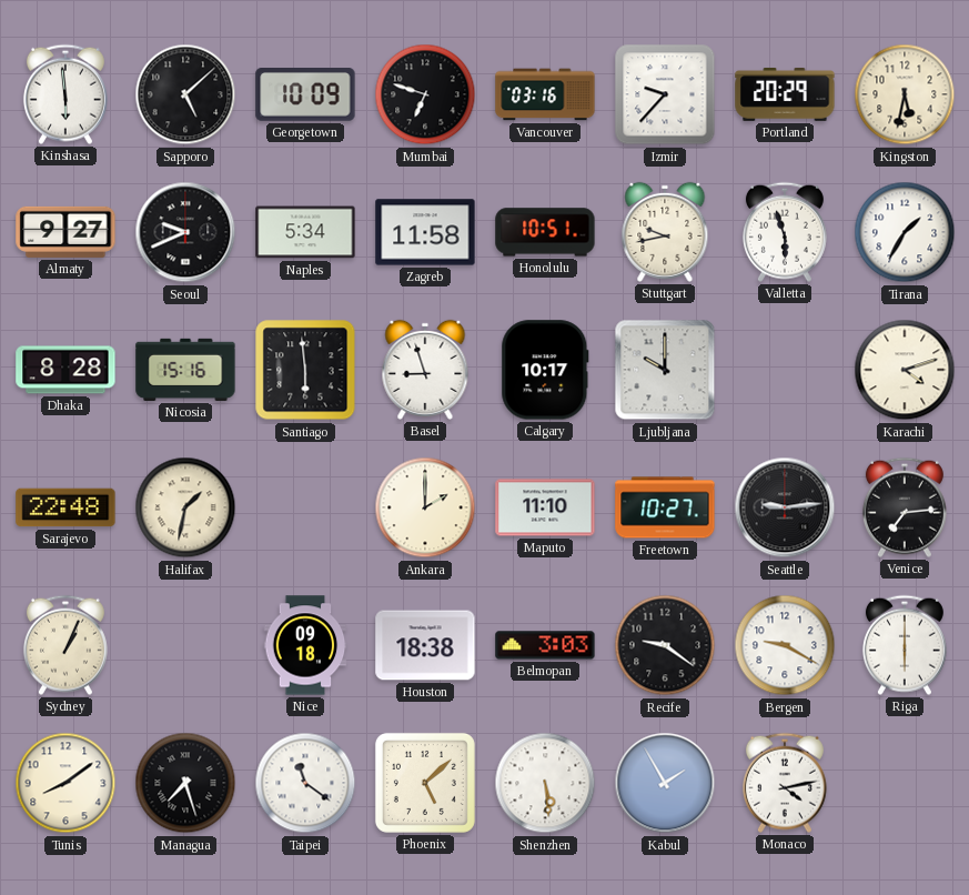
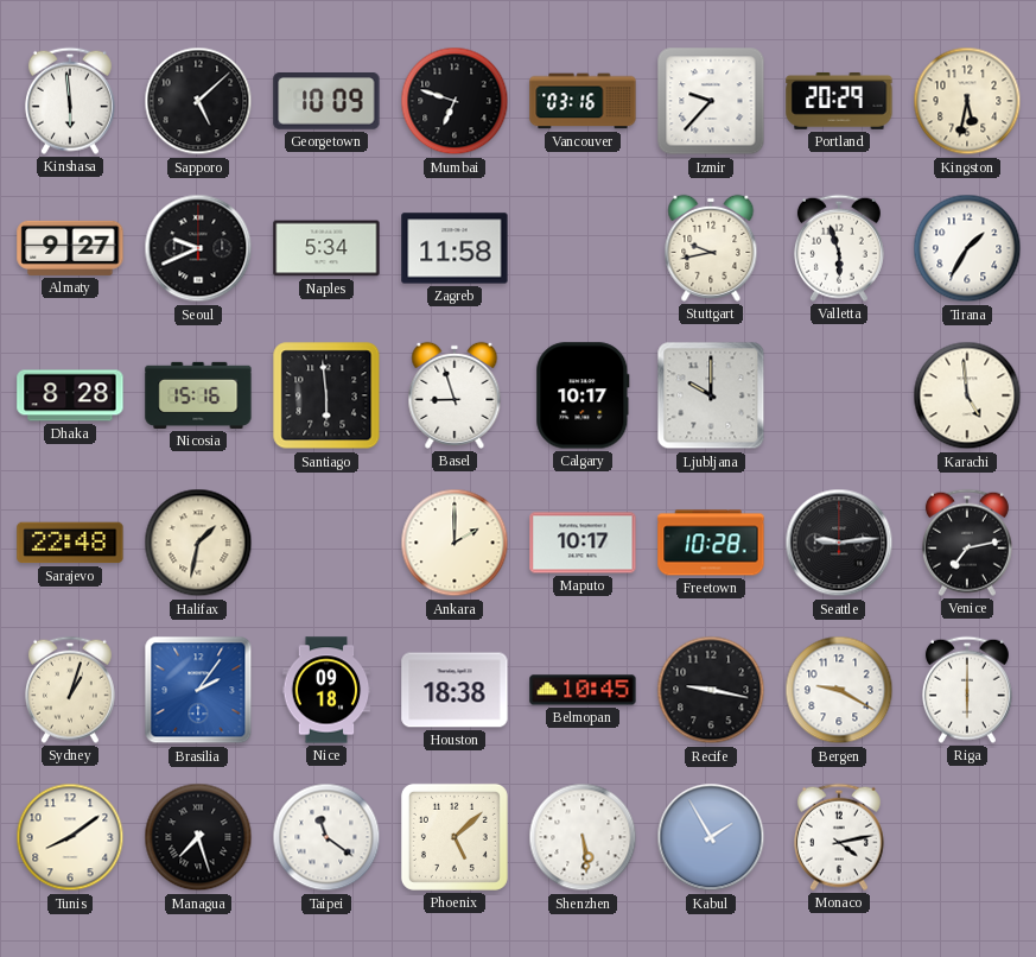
Honolulu: 10:51 -> none (545, 232)
Karachi: 4:12 -> 4:59 (967, 395)
Maputo: 11:10 -> 10:17 (583, 543)
Freetown: 10:27 -> 10:28 (711, 543)
Venice: 7:14 -> 7:13 (967, 543)
Sydney: 1:04 -> 1:03 (70, 690)
Brasilia: none -> 2:06 (198, 690)
Belmopan: 3:03 -> 10:45 (583, 690)
Recife: 9:21 -> 9:17 (711, 690)
